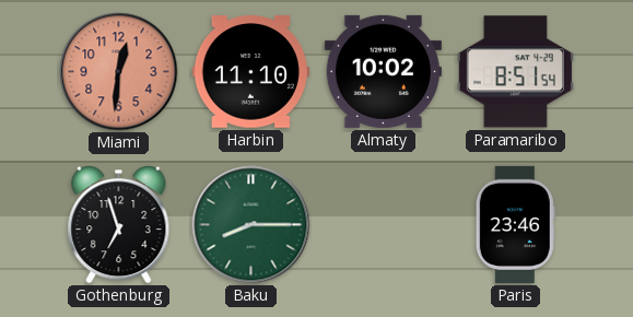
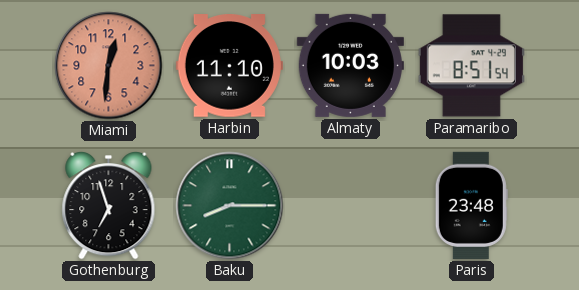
Almaty: 10:02 -> 10:03 (350, 65)
Paris: 23:46 -> 23:48 (471, 205)
